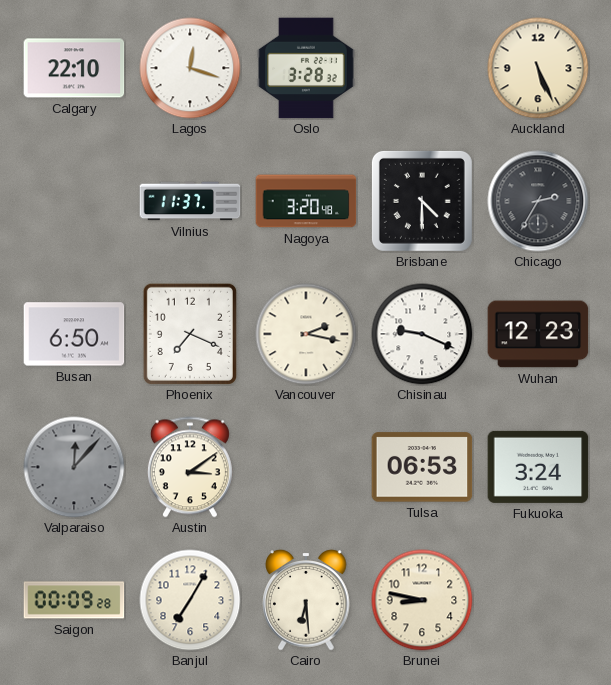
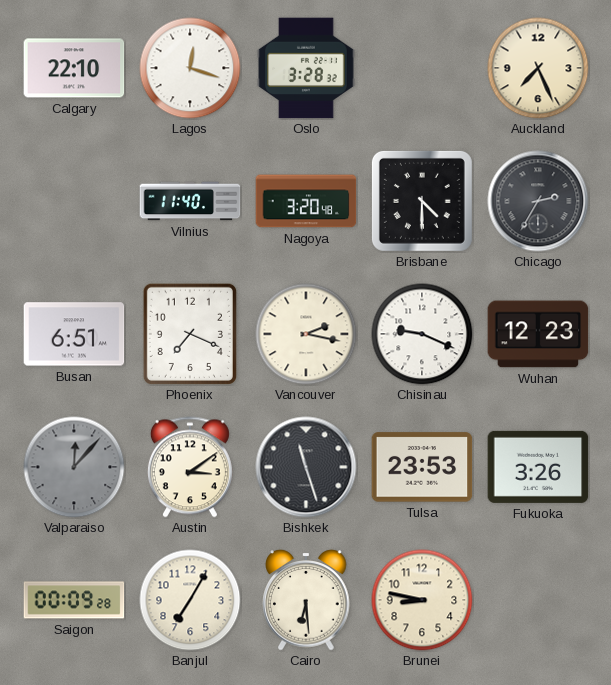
Auckland: 5:26 -> 7:26 (538, 68)
Vilnius: 11:37 -> 11:40 (190, 201)
Busan: 6:50 -> 6:51 (74, 334)
Bishkek: none -> 11:27 (306, 467)
Tulsa: 06:53 -> 23:53 (422, 467)
Fukuoka: 3:24 -> 3:26 (538, 467)
